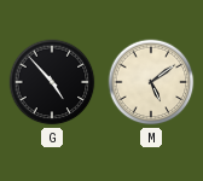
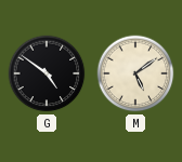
G: 4:53 -> 4:51 (47, 73)
